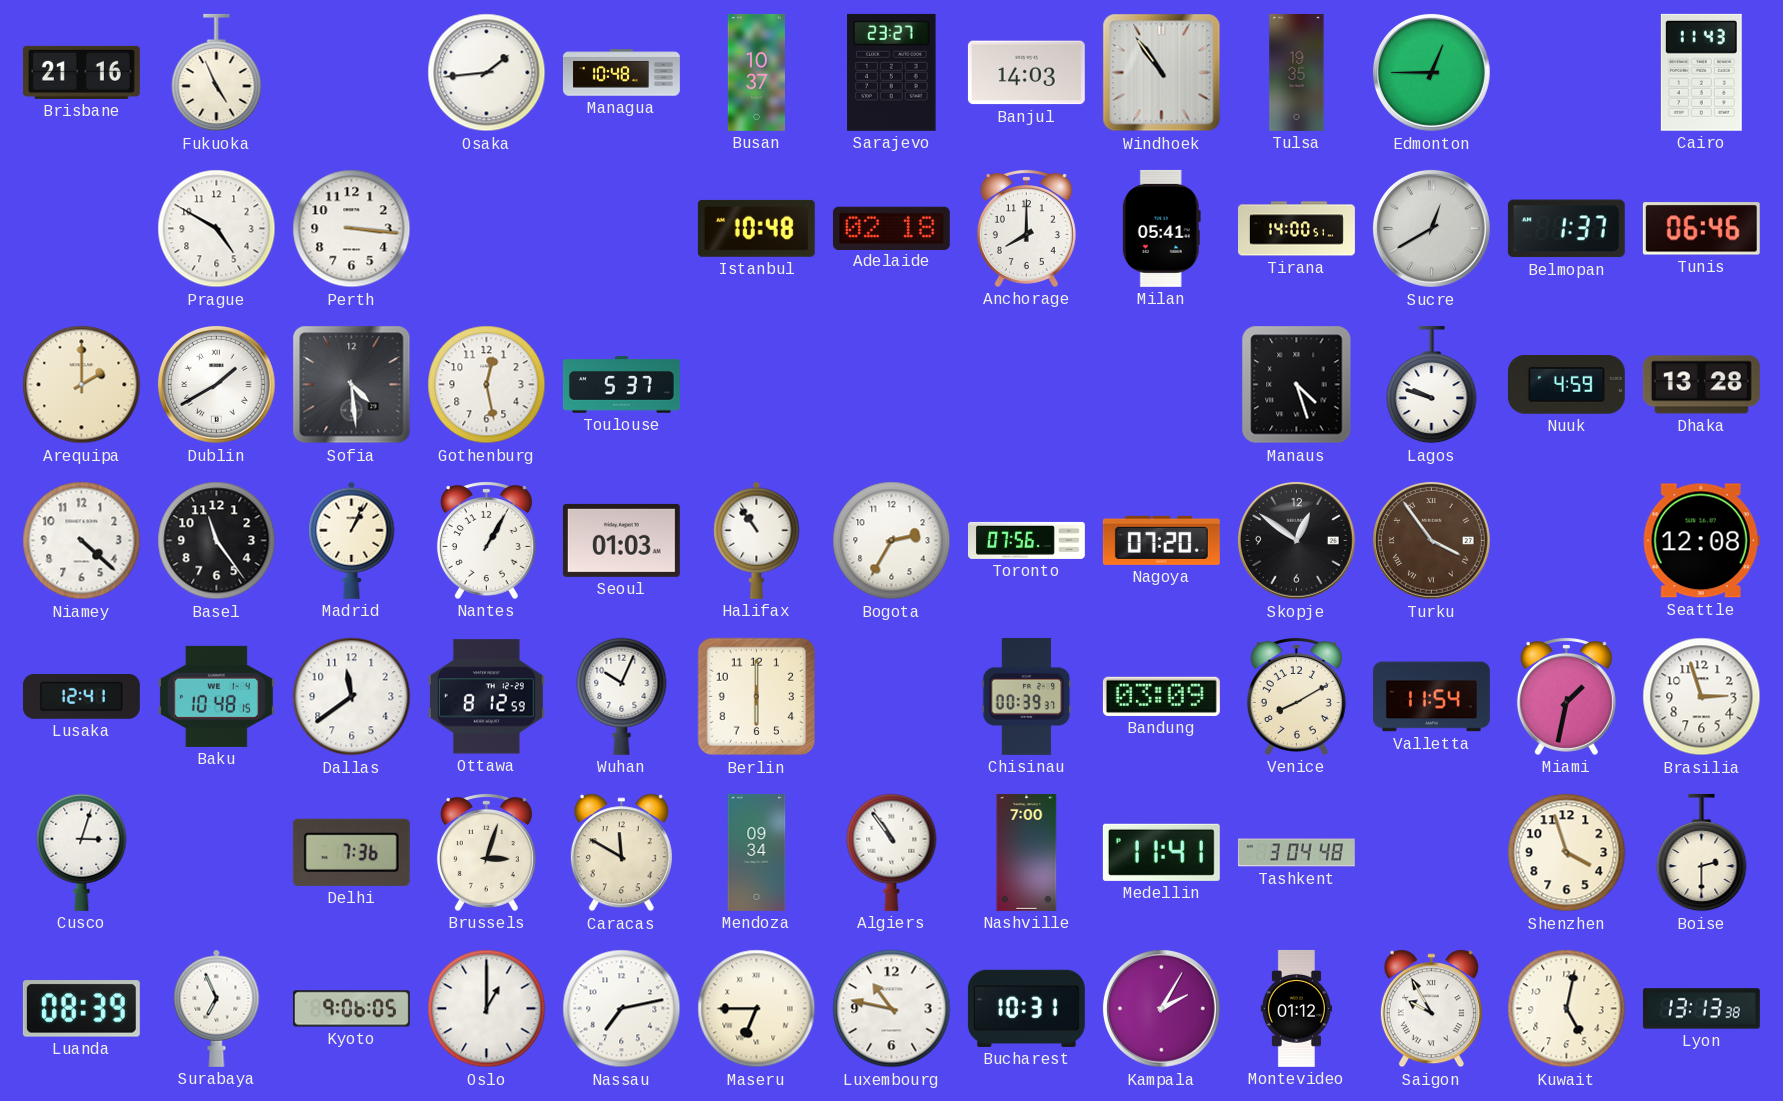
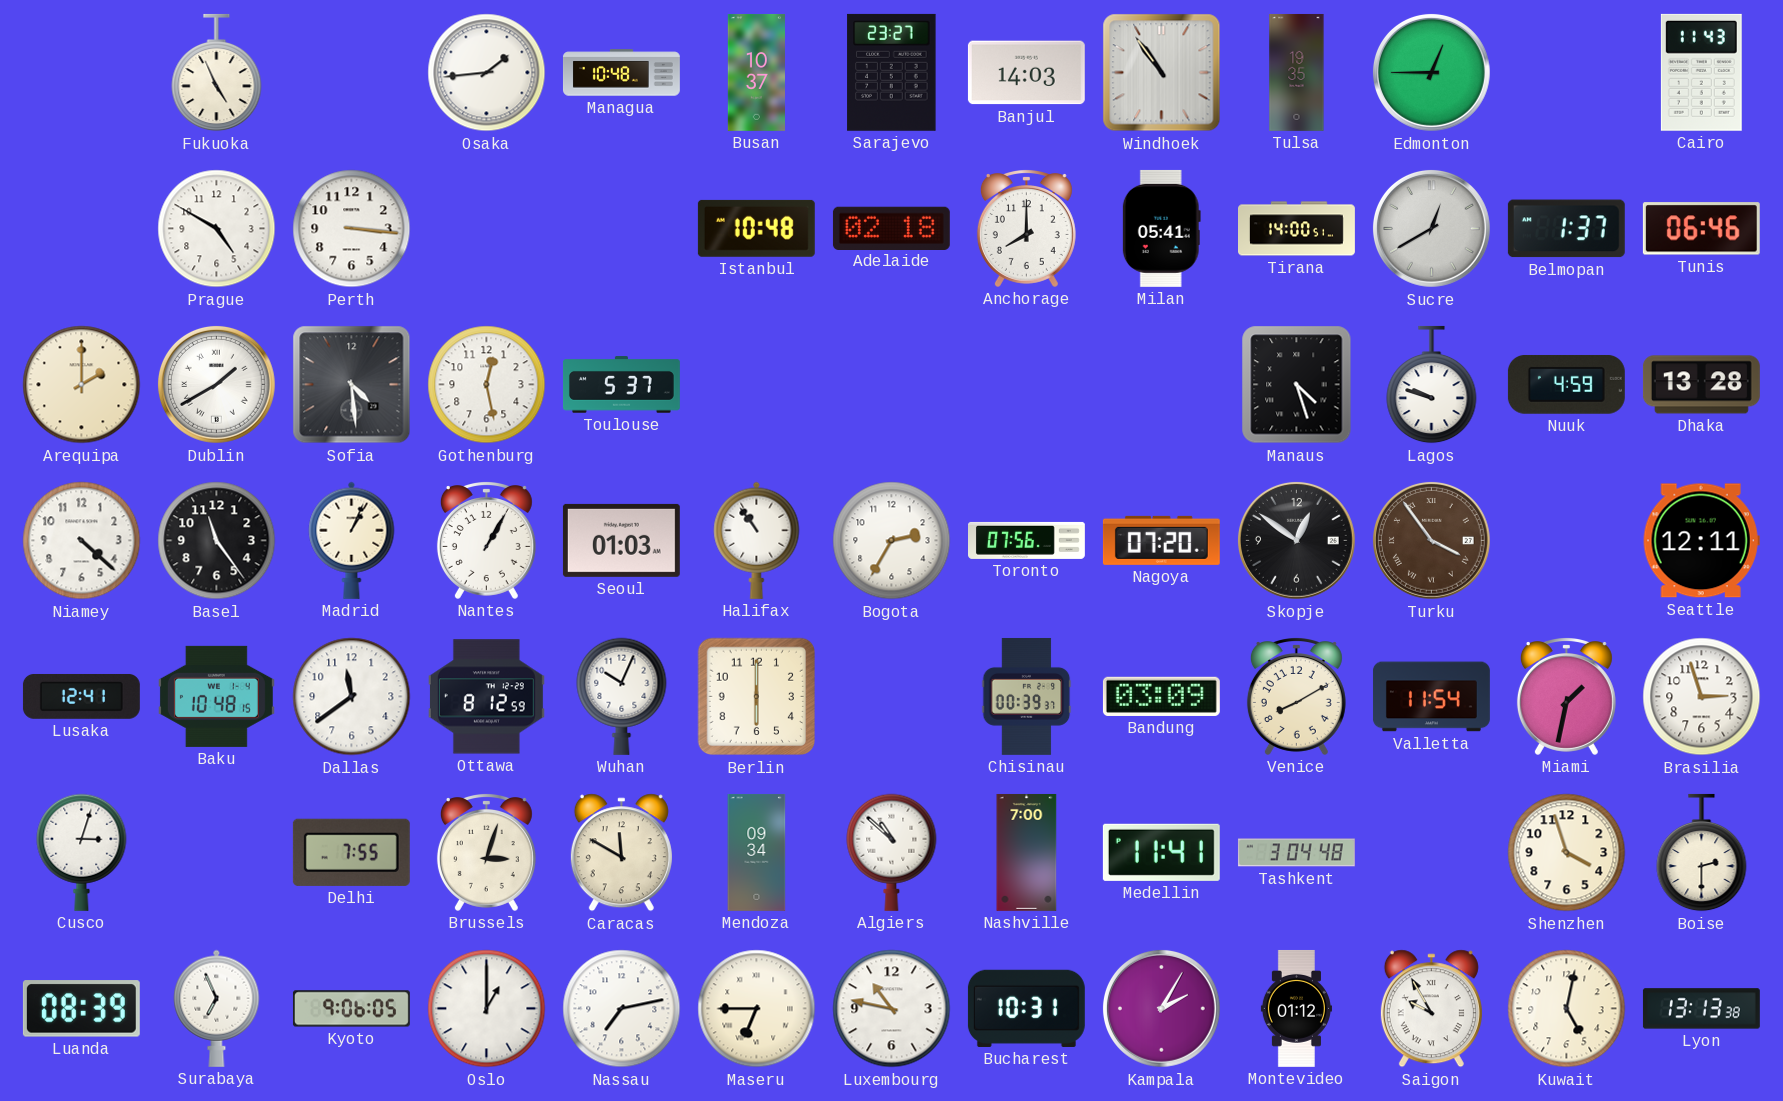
Brisbane: 21:16 -> none (81, 72)
Seattle: 12:08 -> 12:11 (1701, 541)
Delhi: 7:36 -> 7:55 (351, 852)
Algiers: 10:54 -> 10:52 (892, 852)
